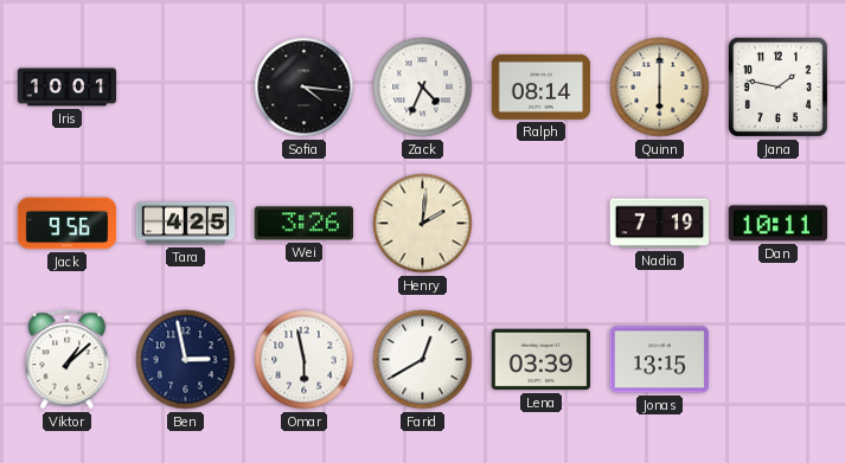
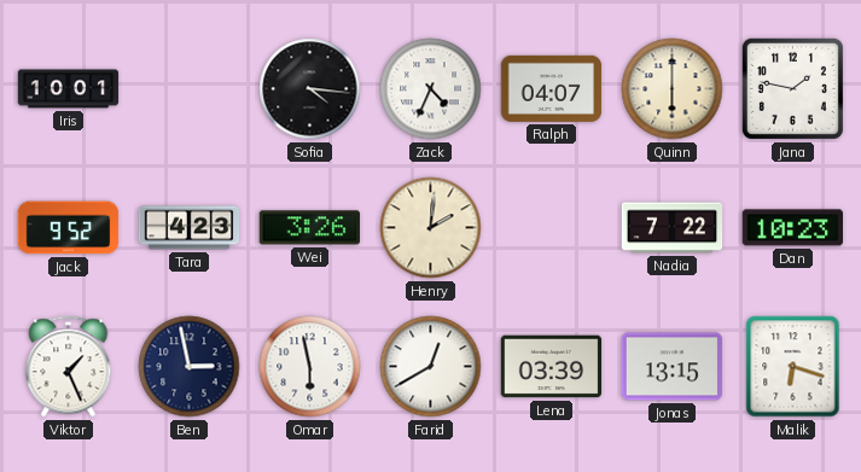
Ralph: 08:14 -> 04:07 (552, 88)
Jack: 9:56 -> 9:52 (69, 228)
Tara: 4:25 -> 4:23 (190, 228)
Nadia: 7:19 -> 7:22 (673, 228)
Dan: 10:11 -> 10:23 (793, 228)
Viktor: 1:08 -> 1:26 (69, 367)
Malik: none -> 6:18 (793, 367)
